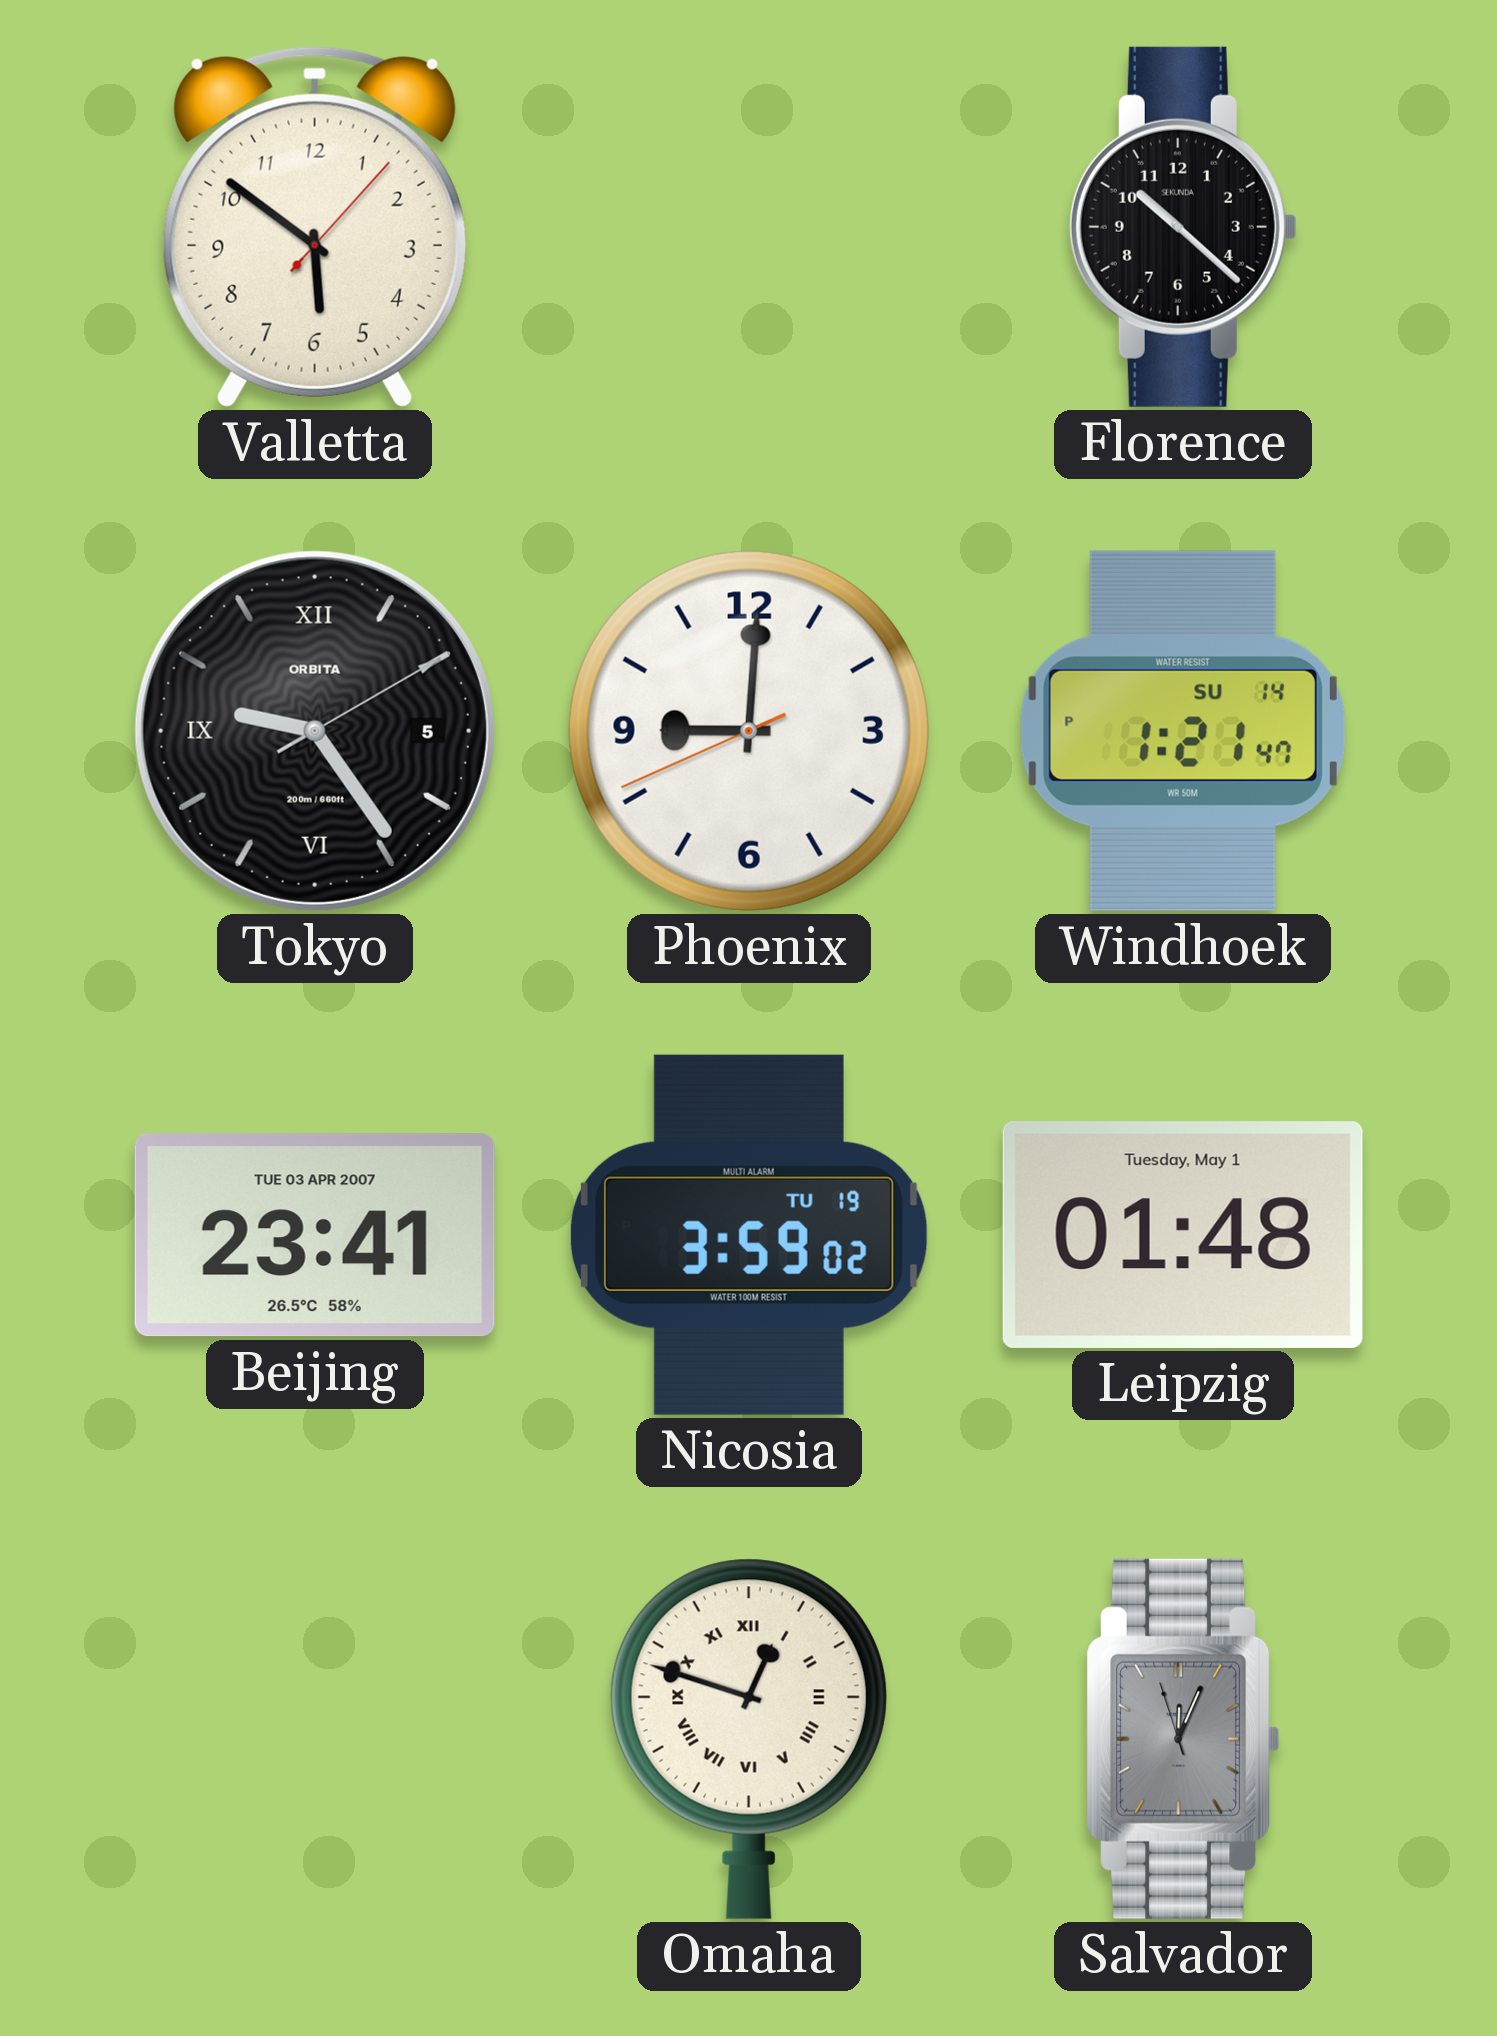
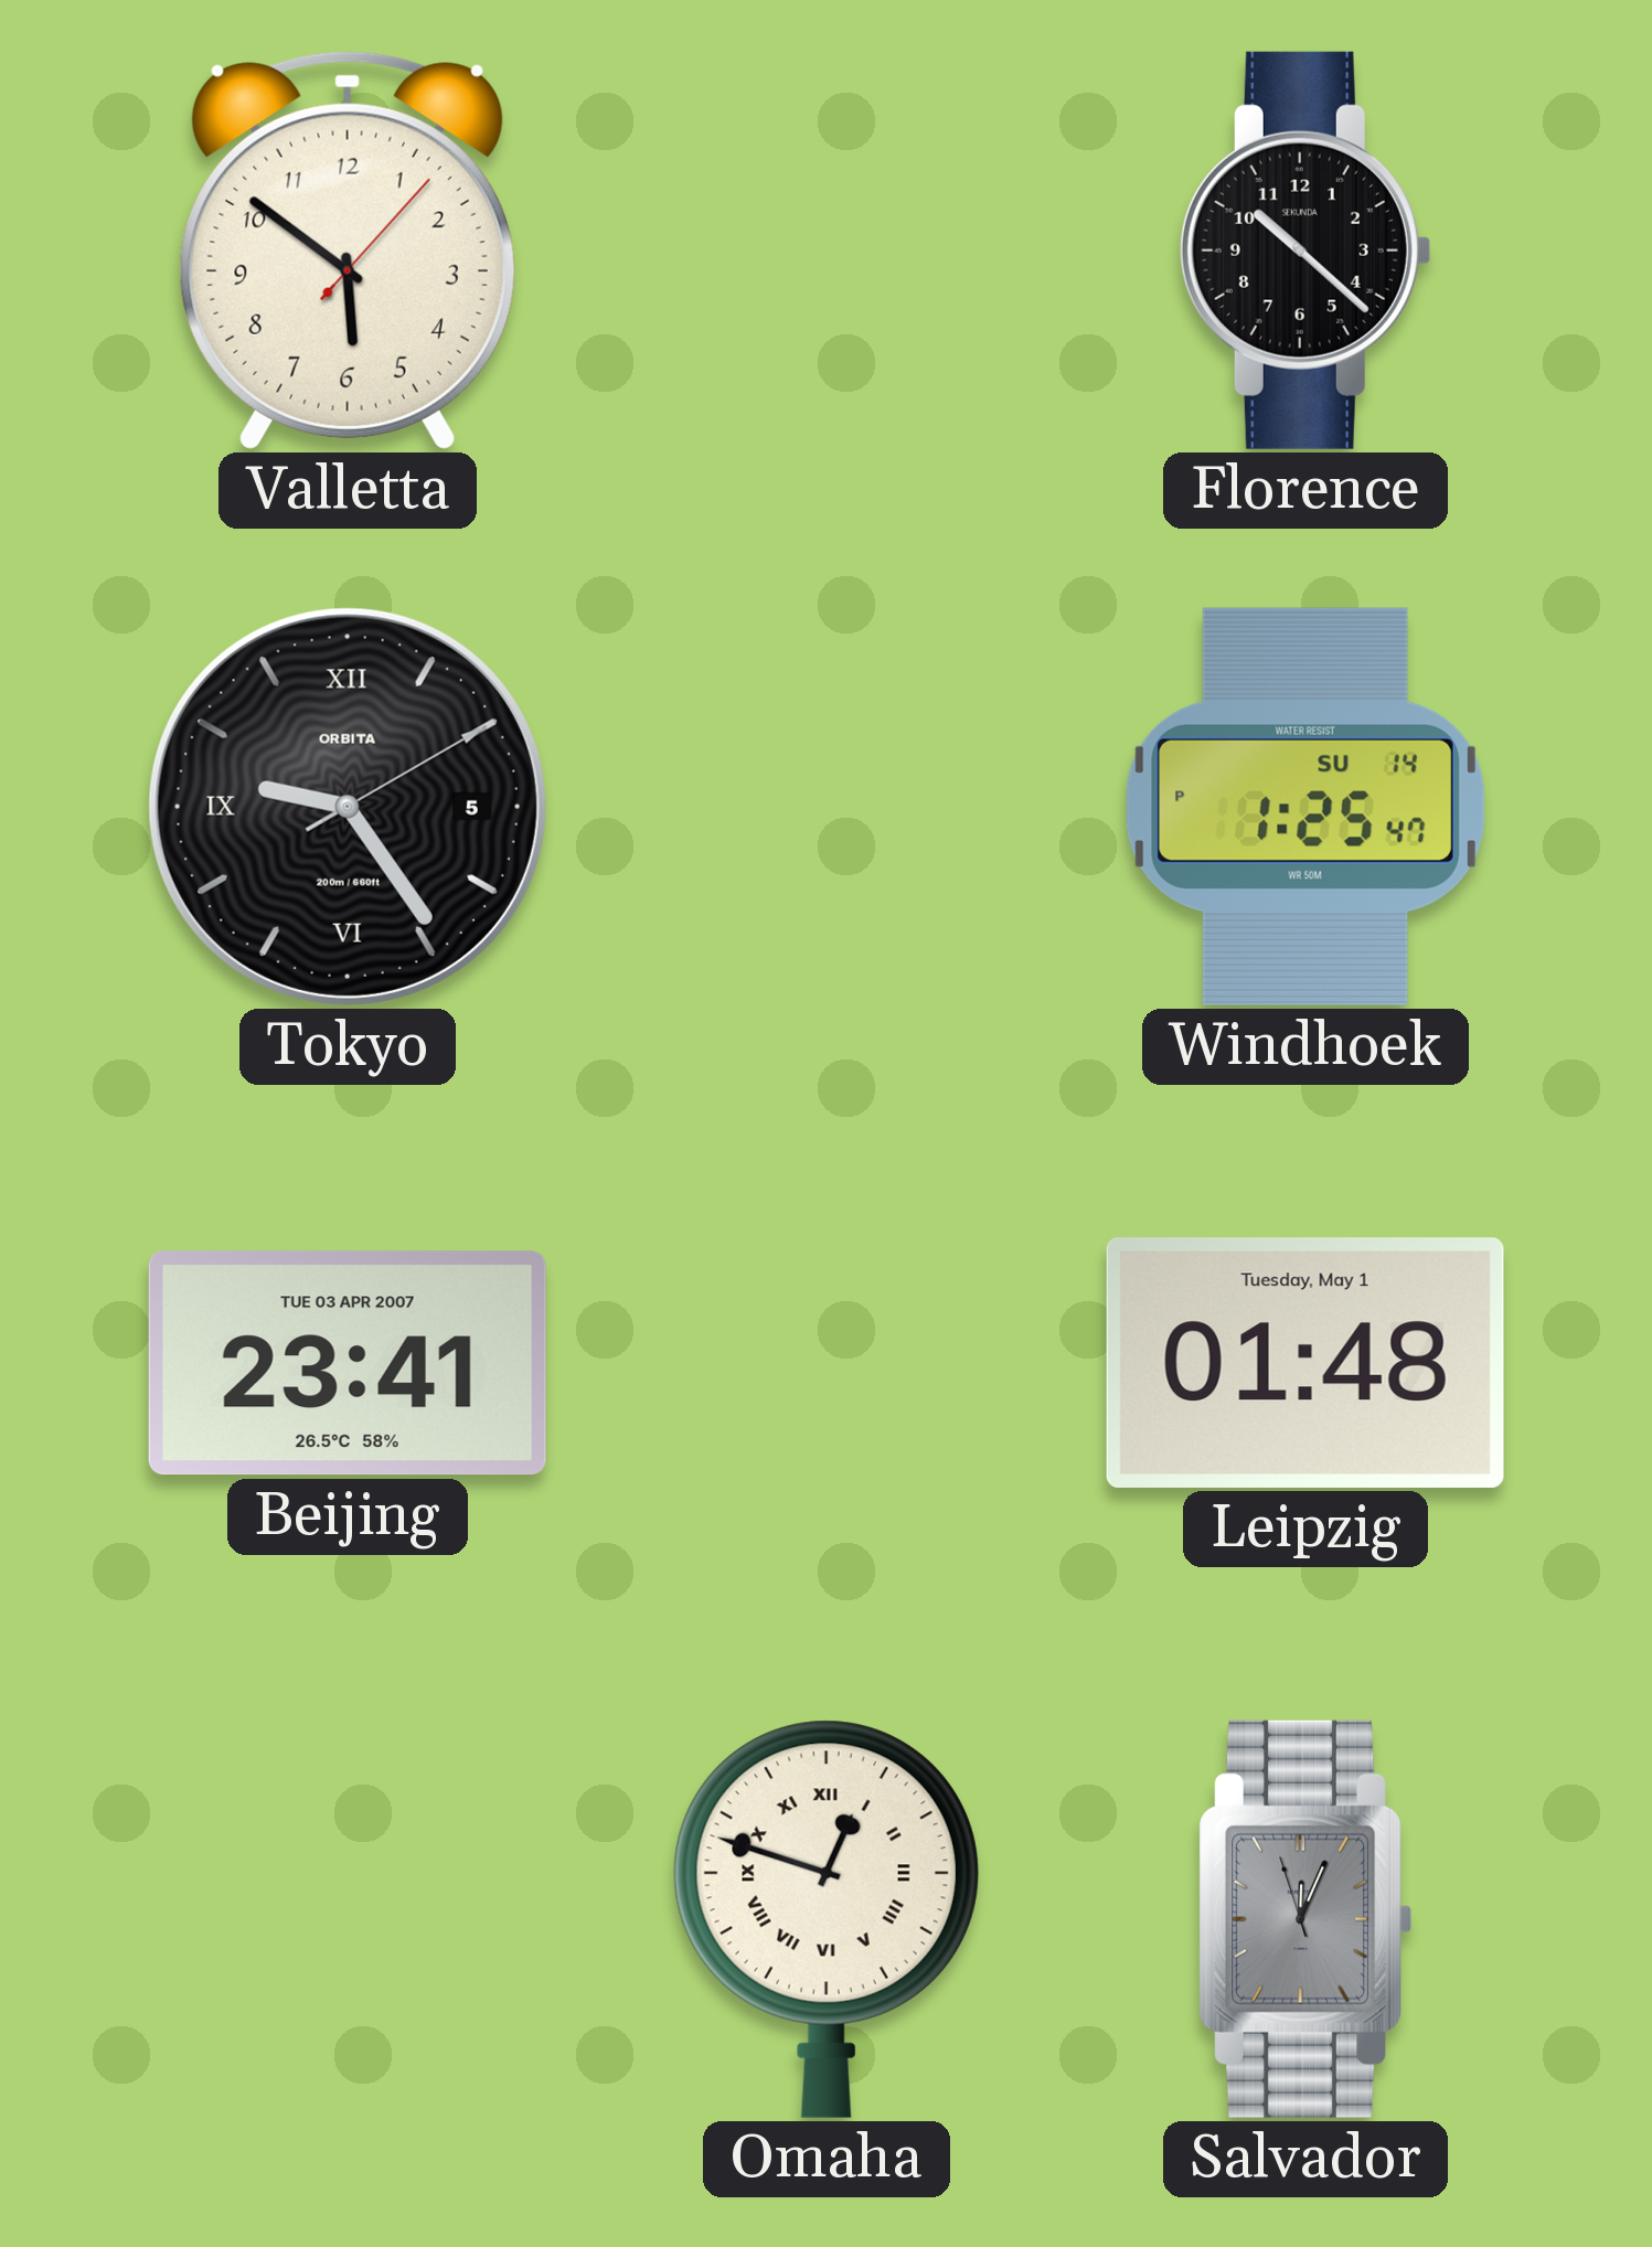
Phoenix: 9:00 -> none (749, 731)
Windhoek: 1:21 -> 1:25 (1305, 807)
Nicosia: 3:59 -> none (749, 1235)
